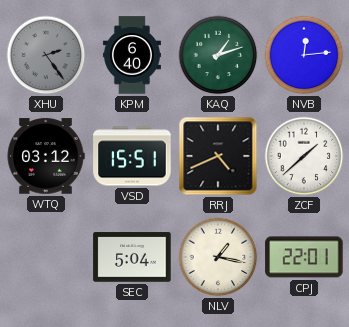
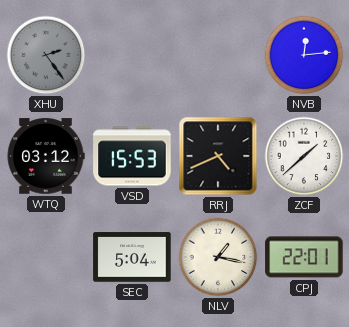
KPM: 6:40 -> none (132, 55)
KAQ: 1:12 -> none (218, 55)
VSD: 15:51 -> 15:53 (132, 156)
